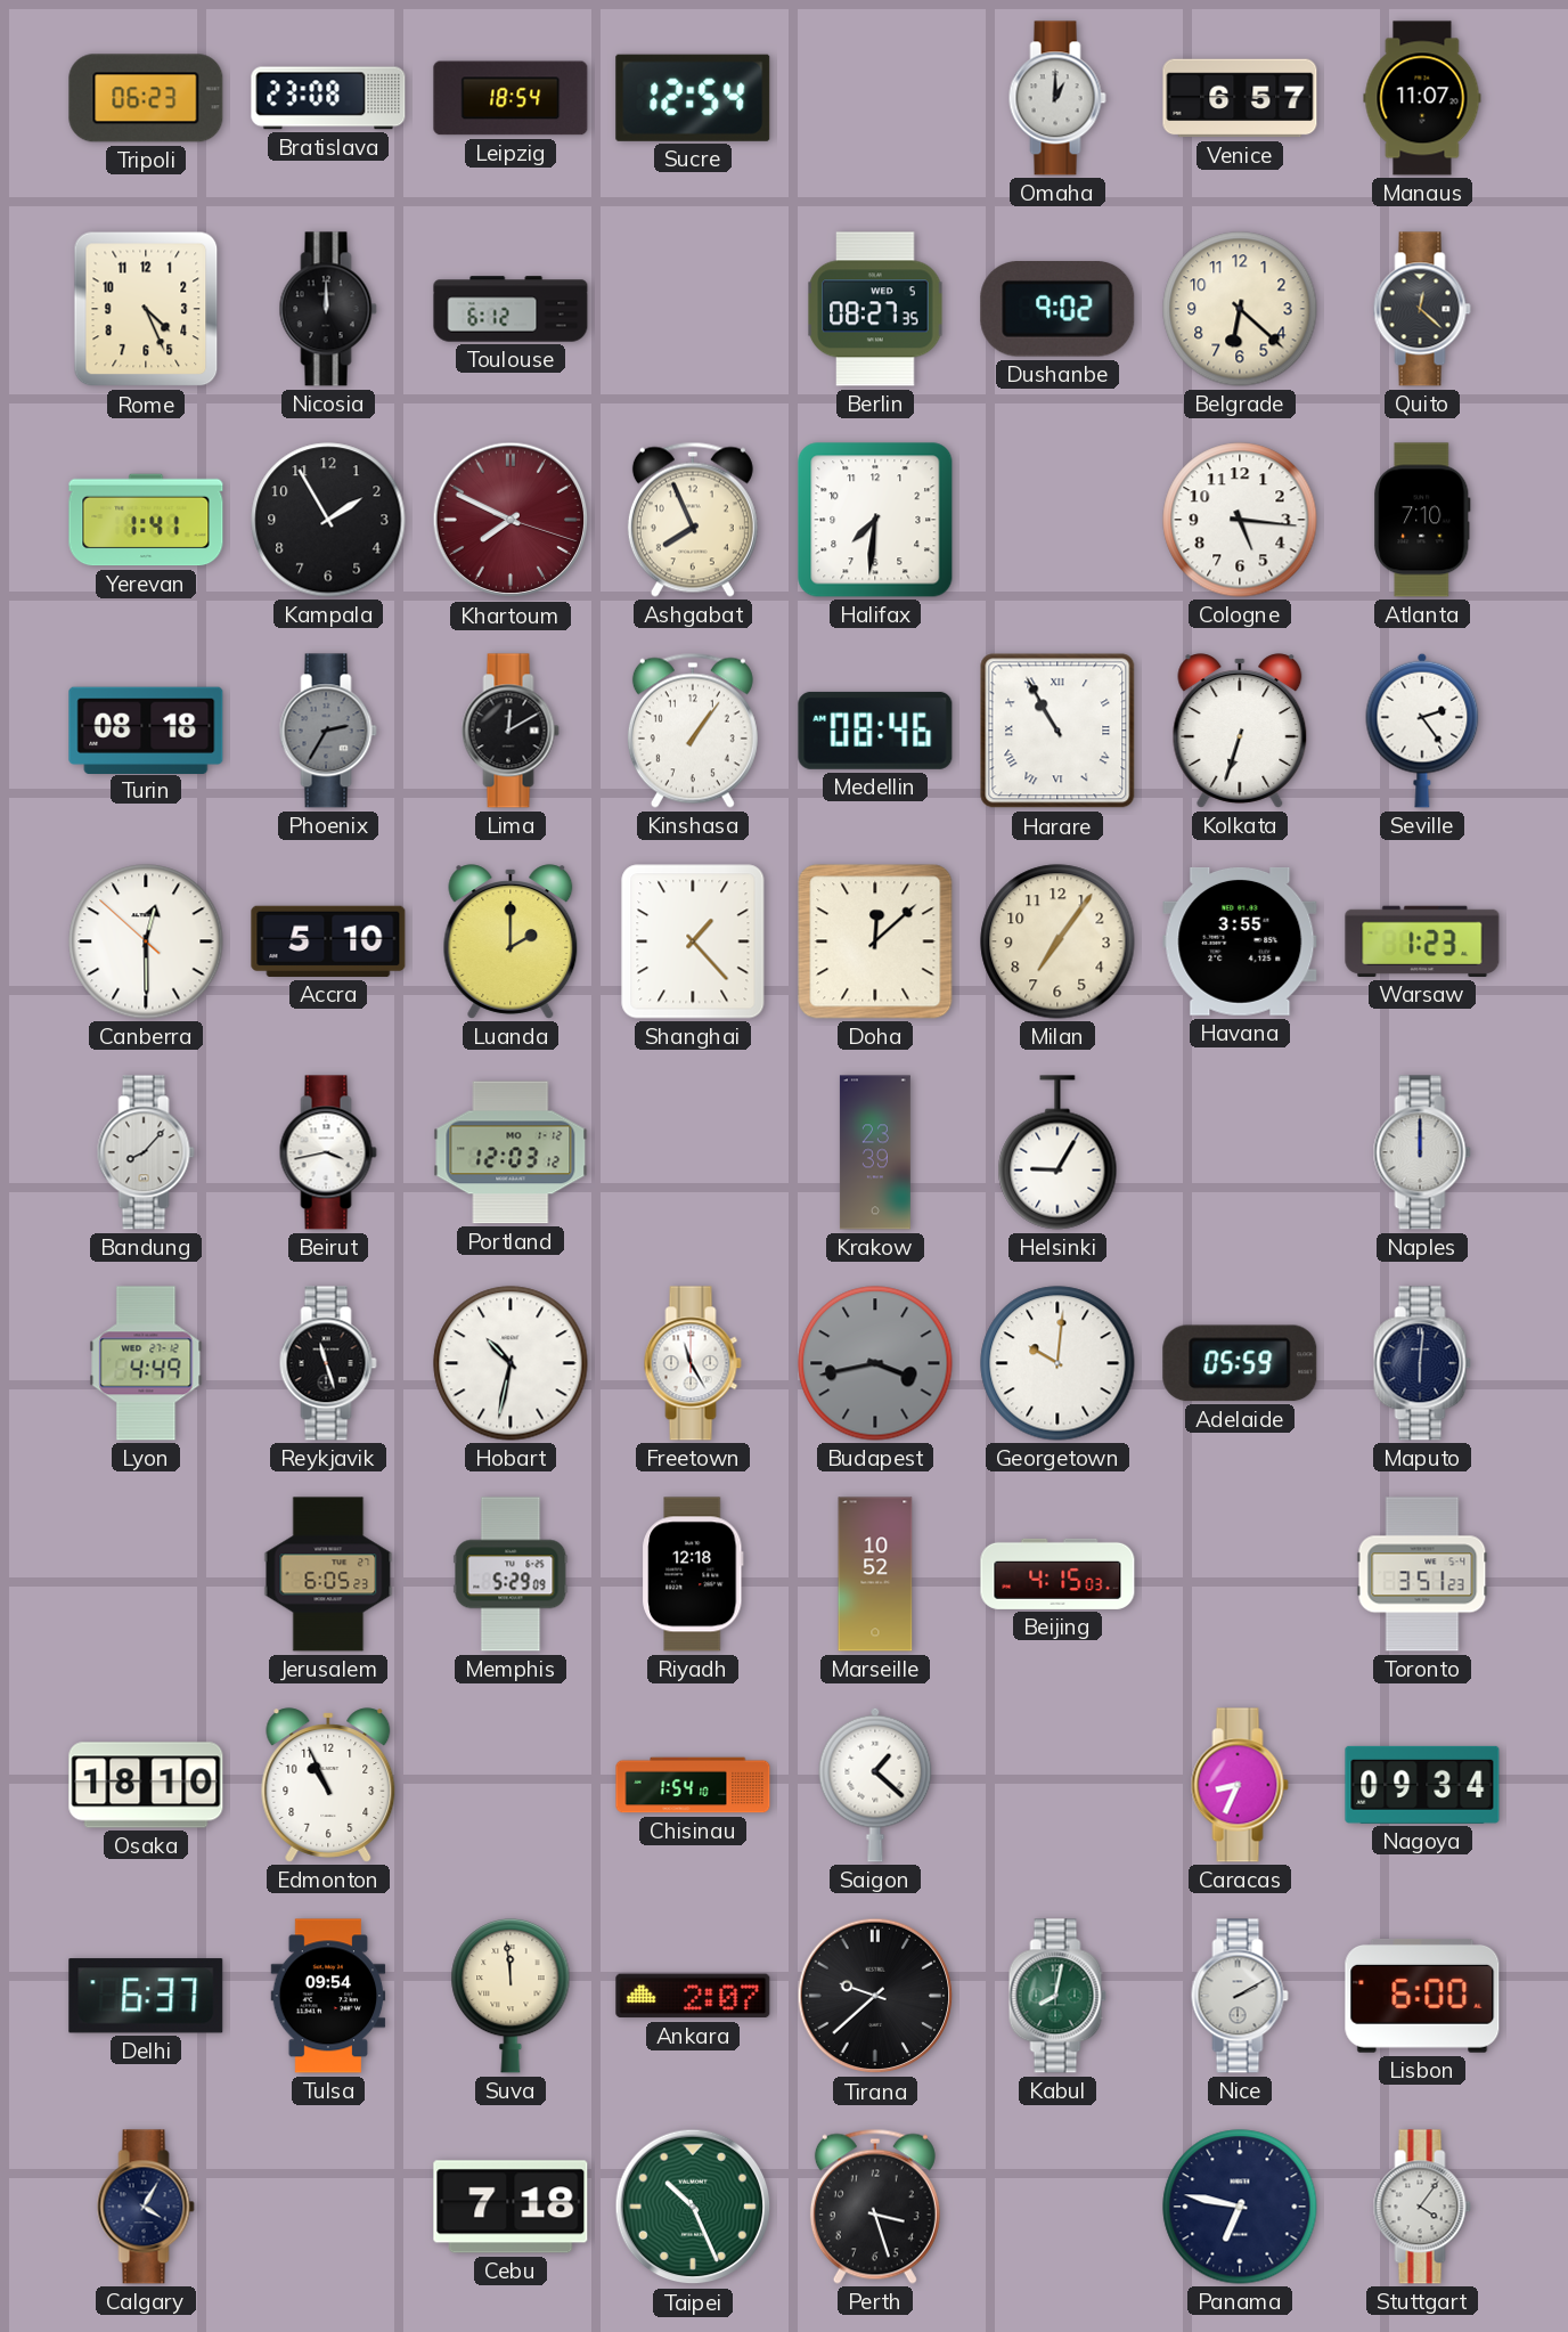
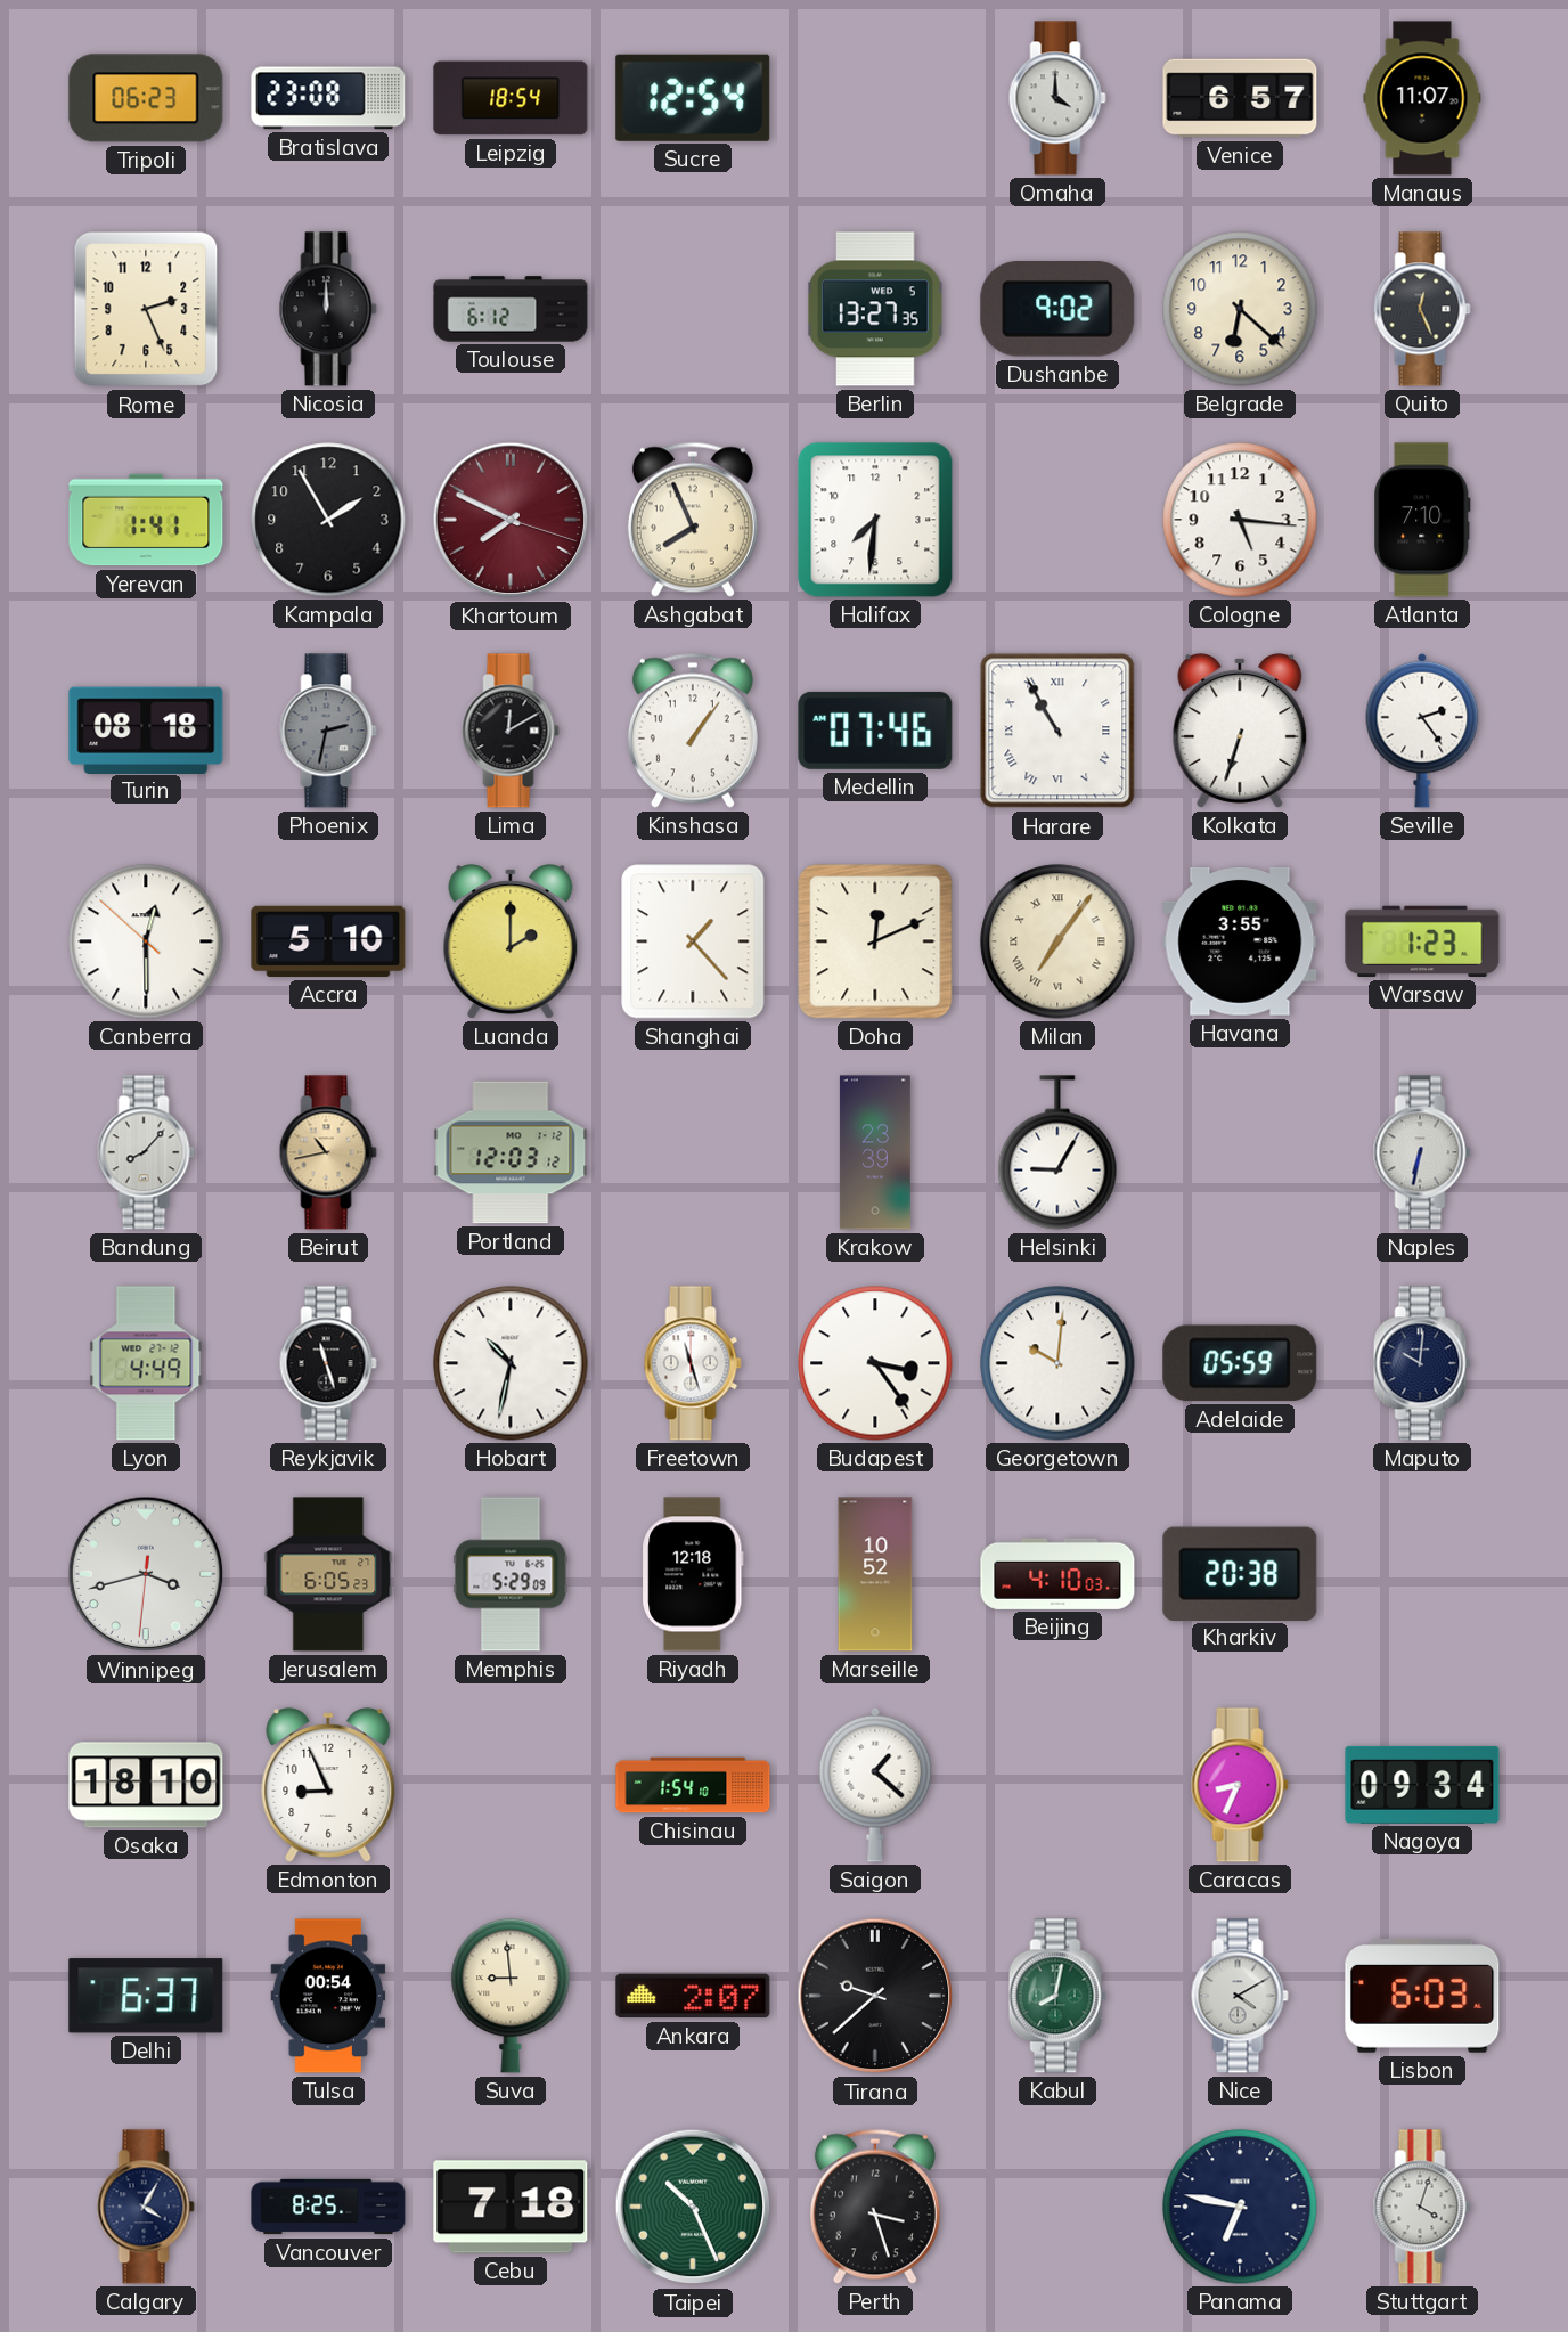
Omaha: 1:00 -> 4:00 (1057, 98)
Rome: 4:26 -> 2:26 (146, 309)
Berlin: 08:27 -> 13:27 (875, 309)
Quito: 12:22 -> 12:26 (1422, 309)
Phoenix: 2:35 -> 2:32 (328, 731)
Medellin: 08:46 -> 07:46 (875, 731)
Doha: 12:08 -> 12:11 (875, 941)
Milan numerals: Arabic -> Roman (1057, 941)
Beirut: 3:43 -> 10:43 (328, 1152)
Beirut dial: white -> champagne (328, 1152)
Naples: 12:00 -> 6:32 (1422, 1152)
Freetown: 11:25 -> 11:27 (693, 1363)
Budapest: 3:43 -> 3:24 (875, 1363)
Budapest dial: grey -> white (875, 1363)
Maputo: 6:01 -> 10:01 (1422, 1363)
Winnipeg: none -> 3:42 (146, 1574)
Beijing: 4:15 -> 4:10 (1057, 1574)
Kharkiv: none -> 20:38 (1240, 1573)
Toronto: 3:51 -> none (1422, 1574)
Edmonton: 10:56 -> 8:56 (328, 1785)
Tulsa: 09:54 -> 00:54 (328, 1996)
Suva: 11:59 -> 8:59 (511, 1997)
Nice: 2:10 -> 4:10 (1240, 1996)
Lisbon: 6:00 -> 6:03 (1422, 1996)
Vancouver: none -> 8:25 (328, 2207)
Stuttgart: 4:06 -> 4:03 (1422, 2207)
